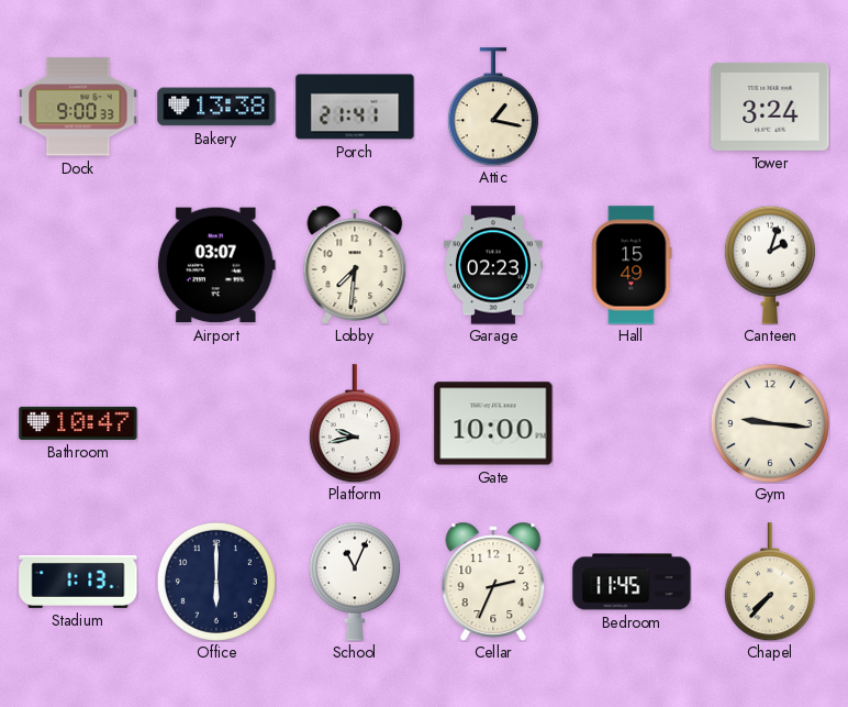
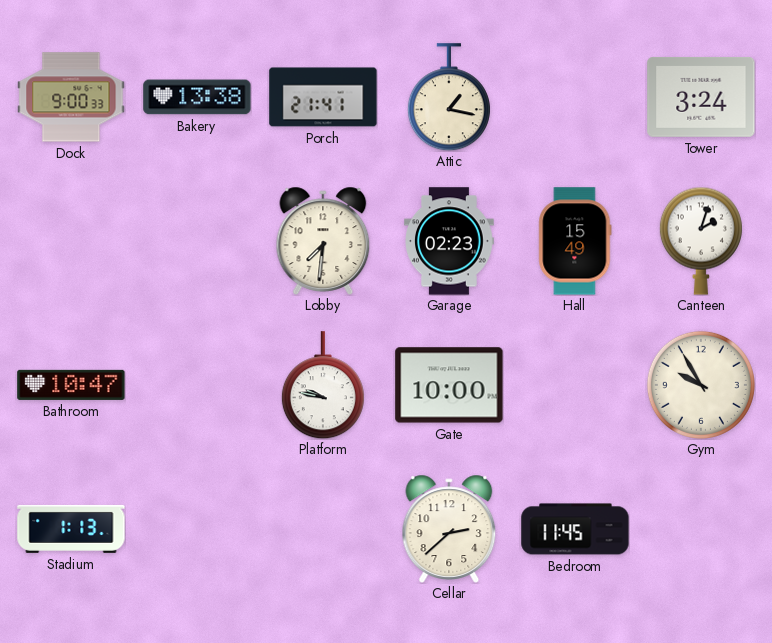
Airport: 03:07 -> none (216, 265)
Platform: 9:43 -> 9:47 (323, 385)
Gym: 9:16 -> 9:55 (701, 385)
Office: 6:00 -> none (216, 582)
School: 11:04 -> none (355, 582)
Cellar: 2:34 -> 2:38 (449, 529)
Chapel: 7:37 -> none (770, 582)
